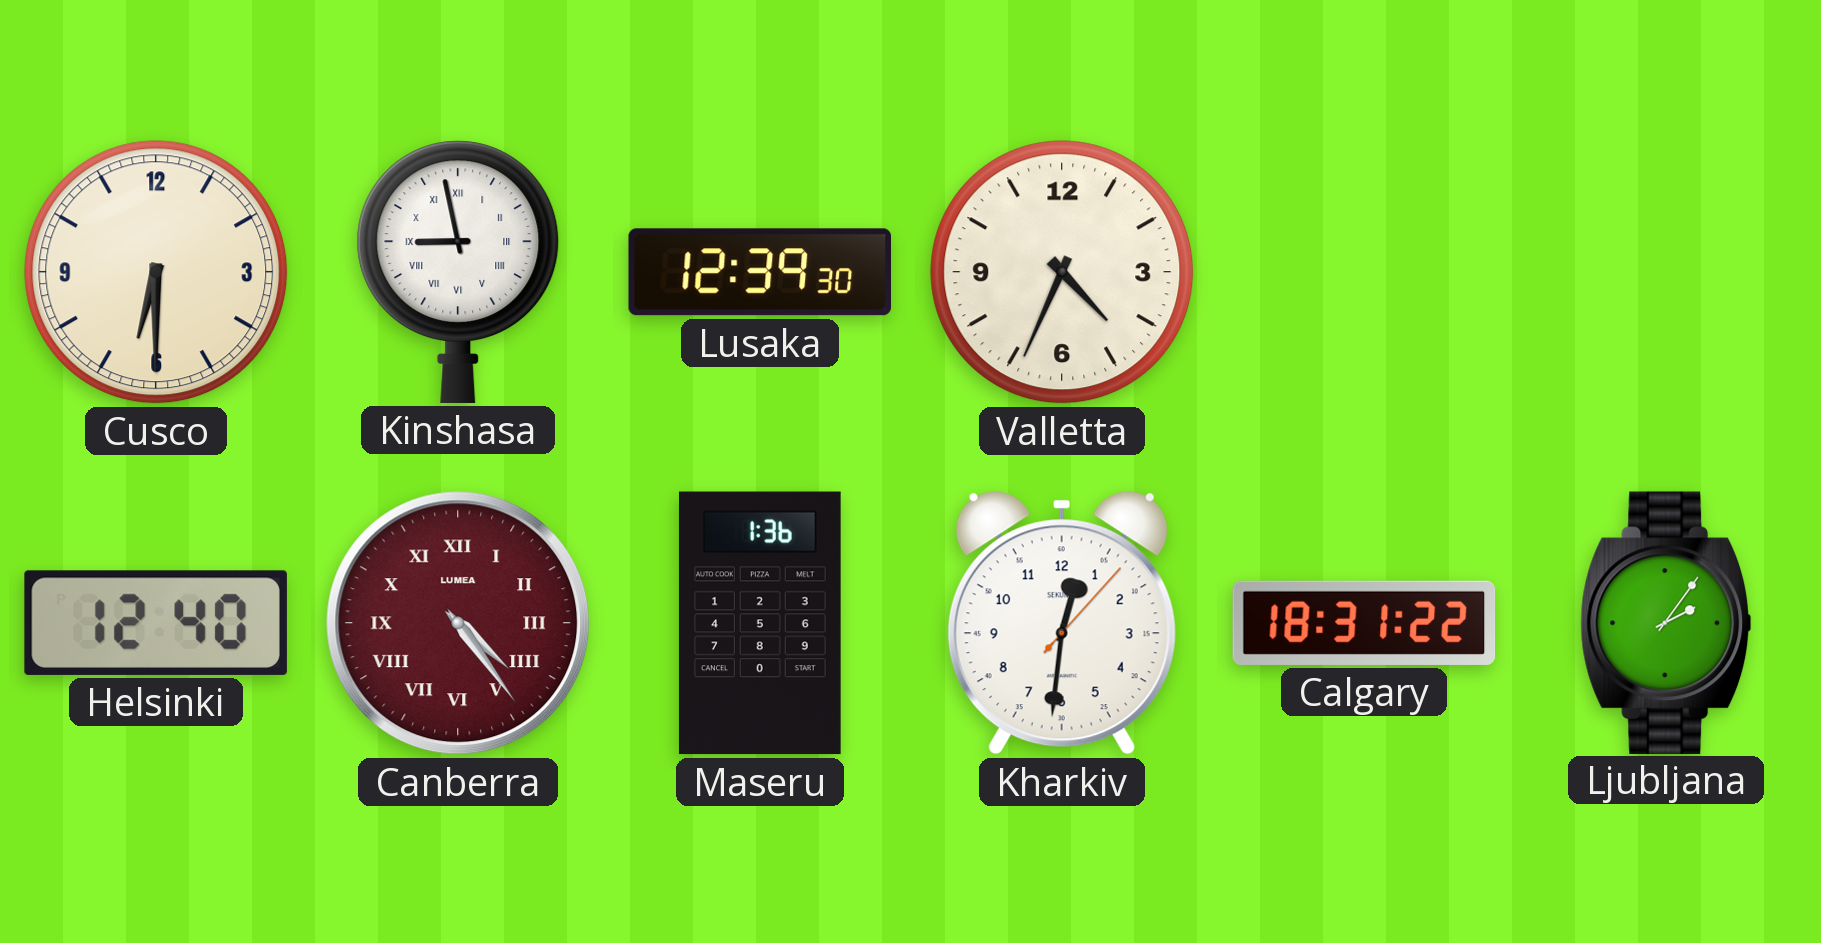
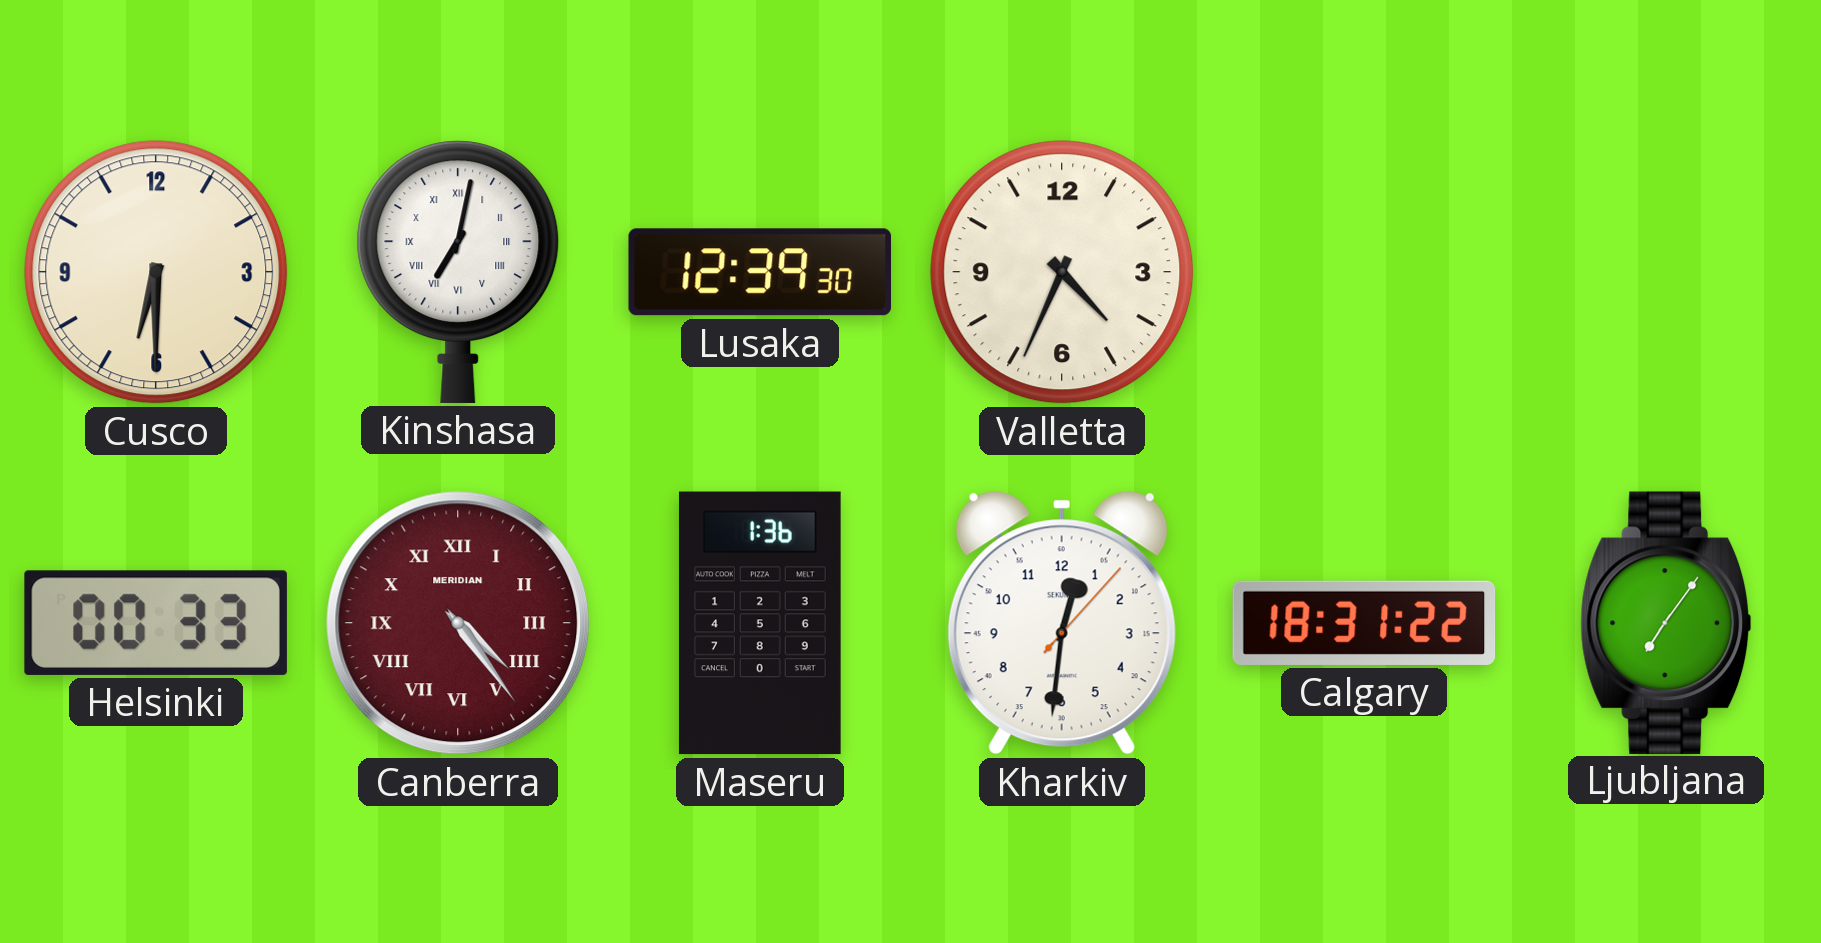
Kinshasa: 8:58 -> 7:02 (458, 272)
Helsinki: 12:40 -> 00:33 (156, 623)
Canberra brand: LUMEA -> MERIDIAN (458, 623)
Ljubljana: 2:06 -> 7:06 (1666, 622)
